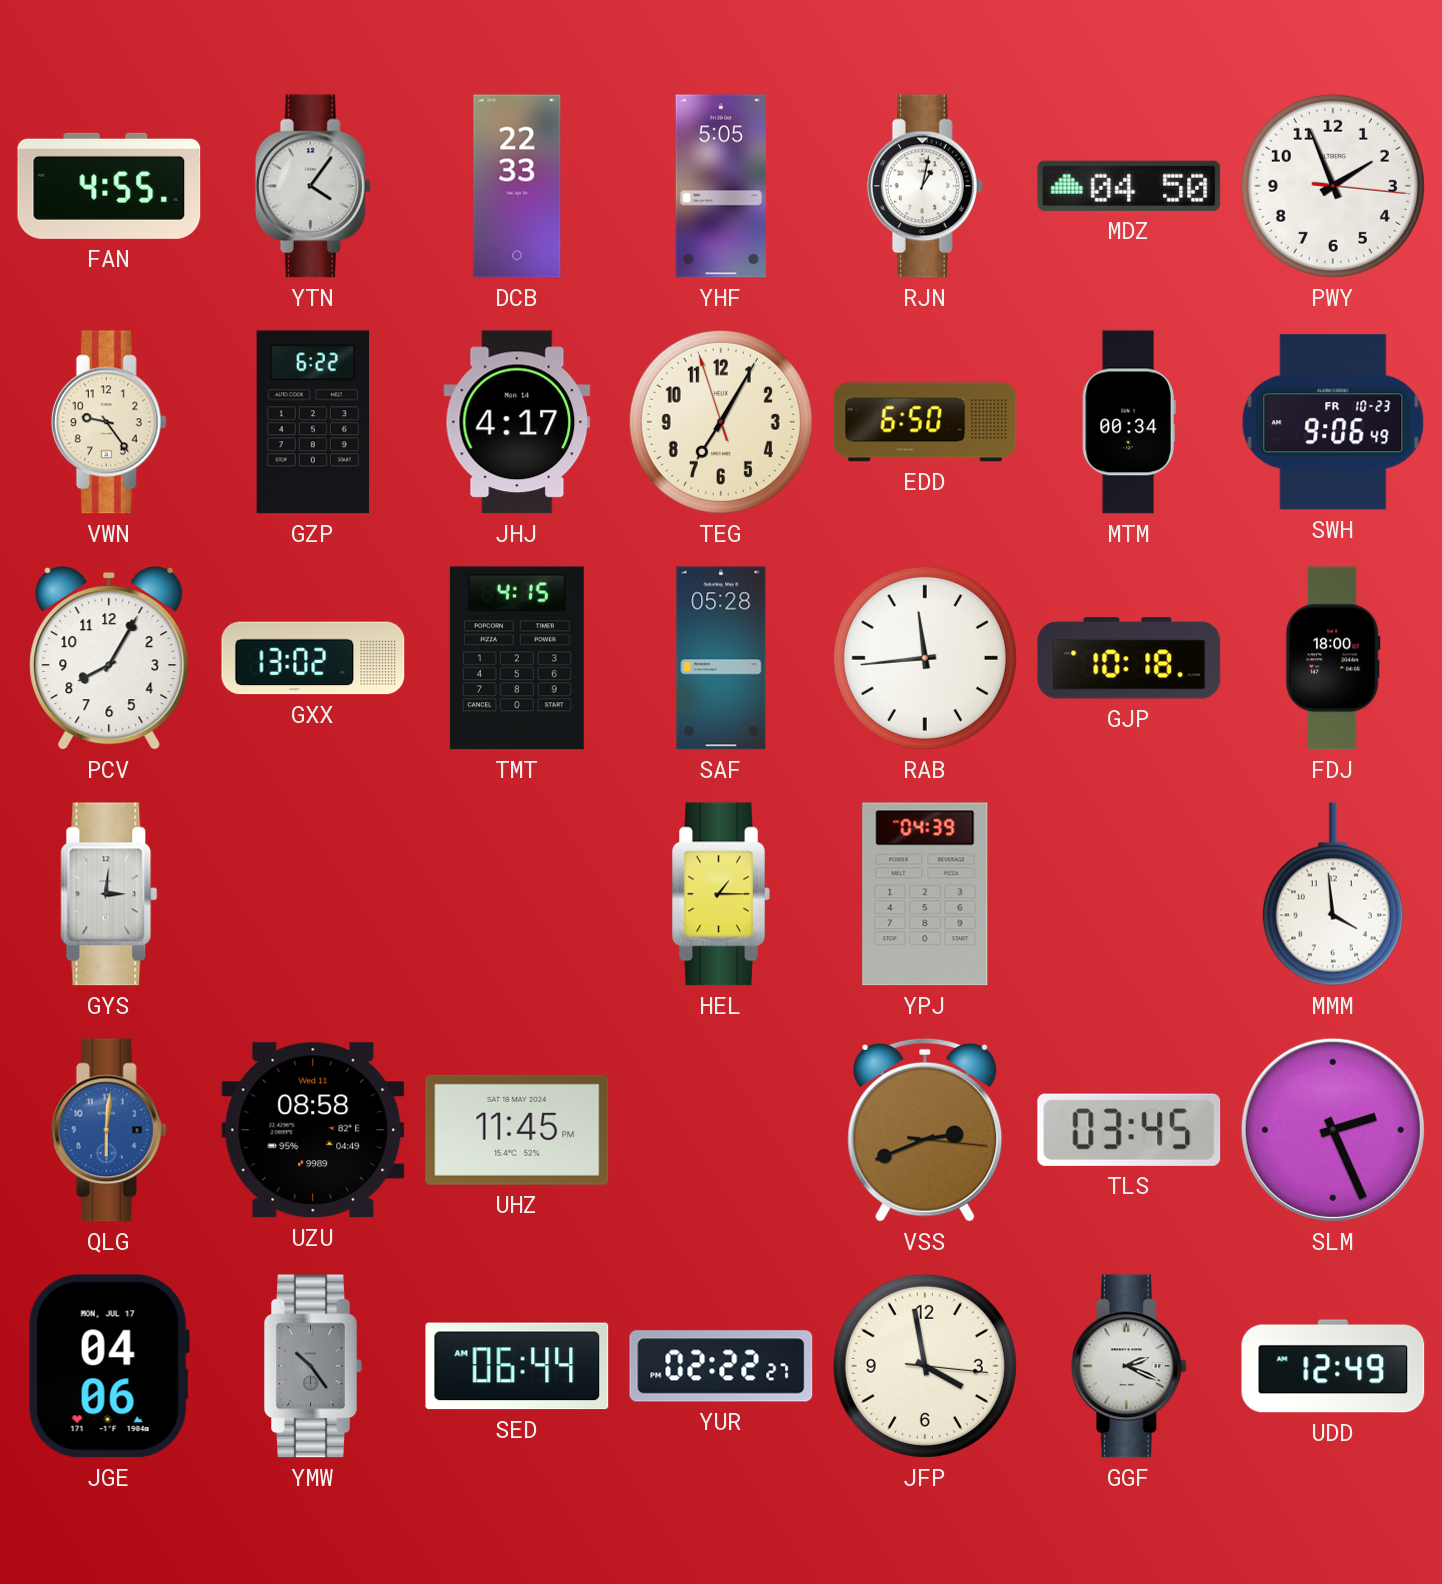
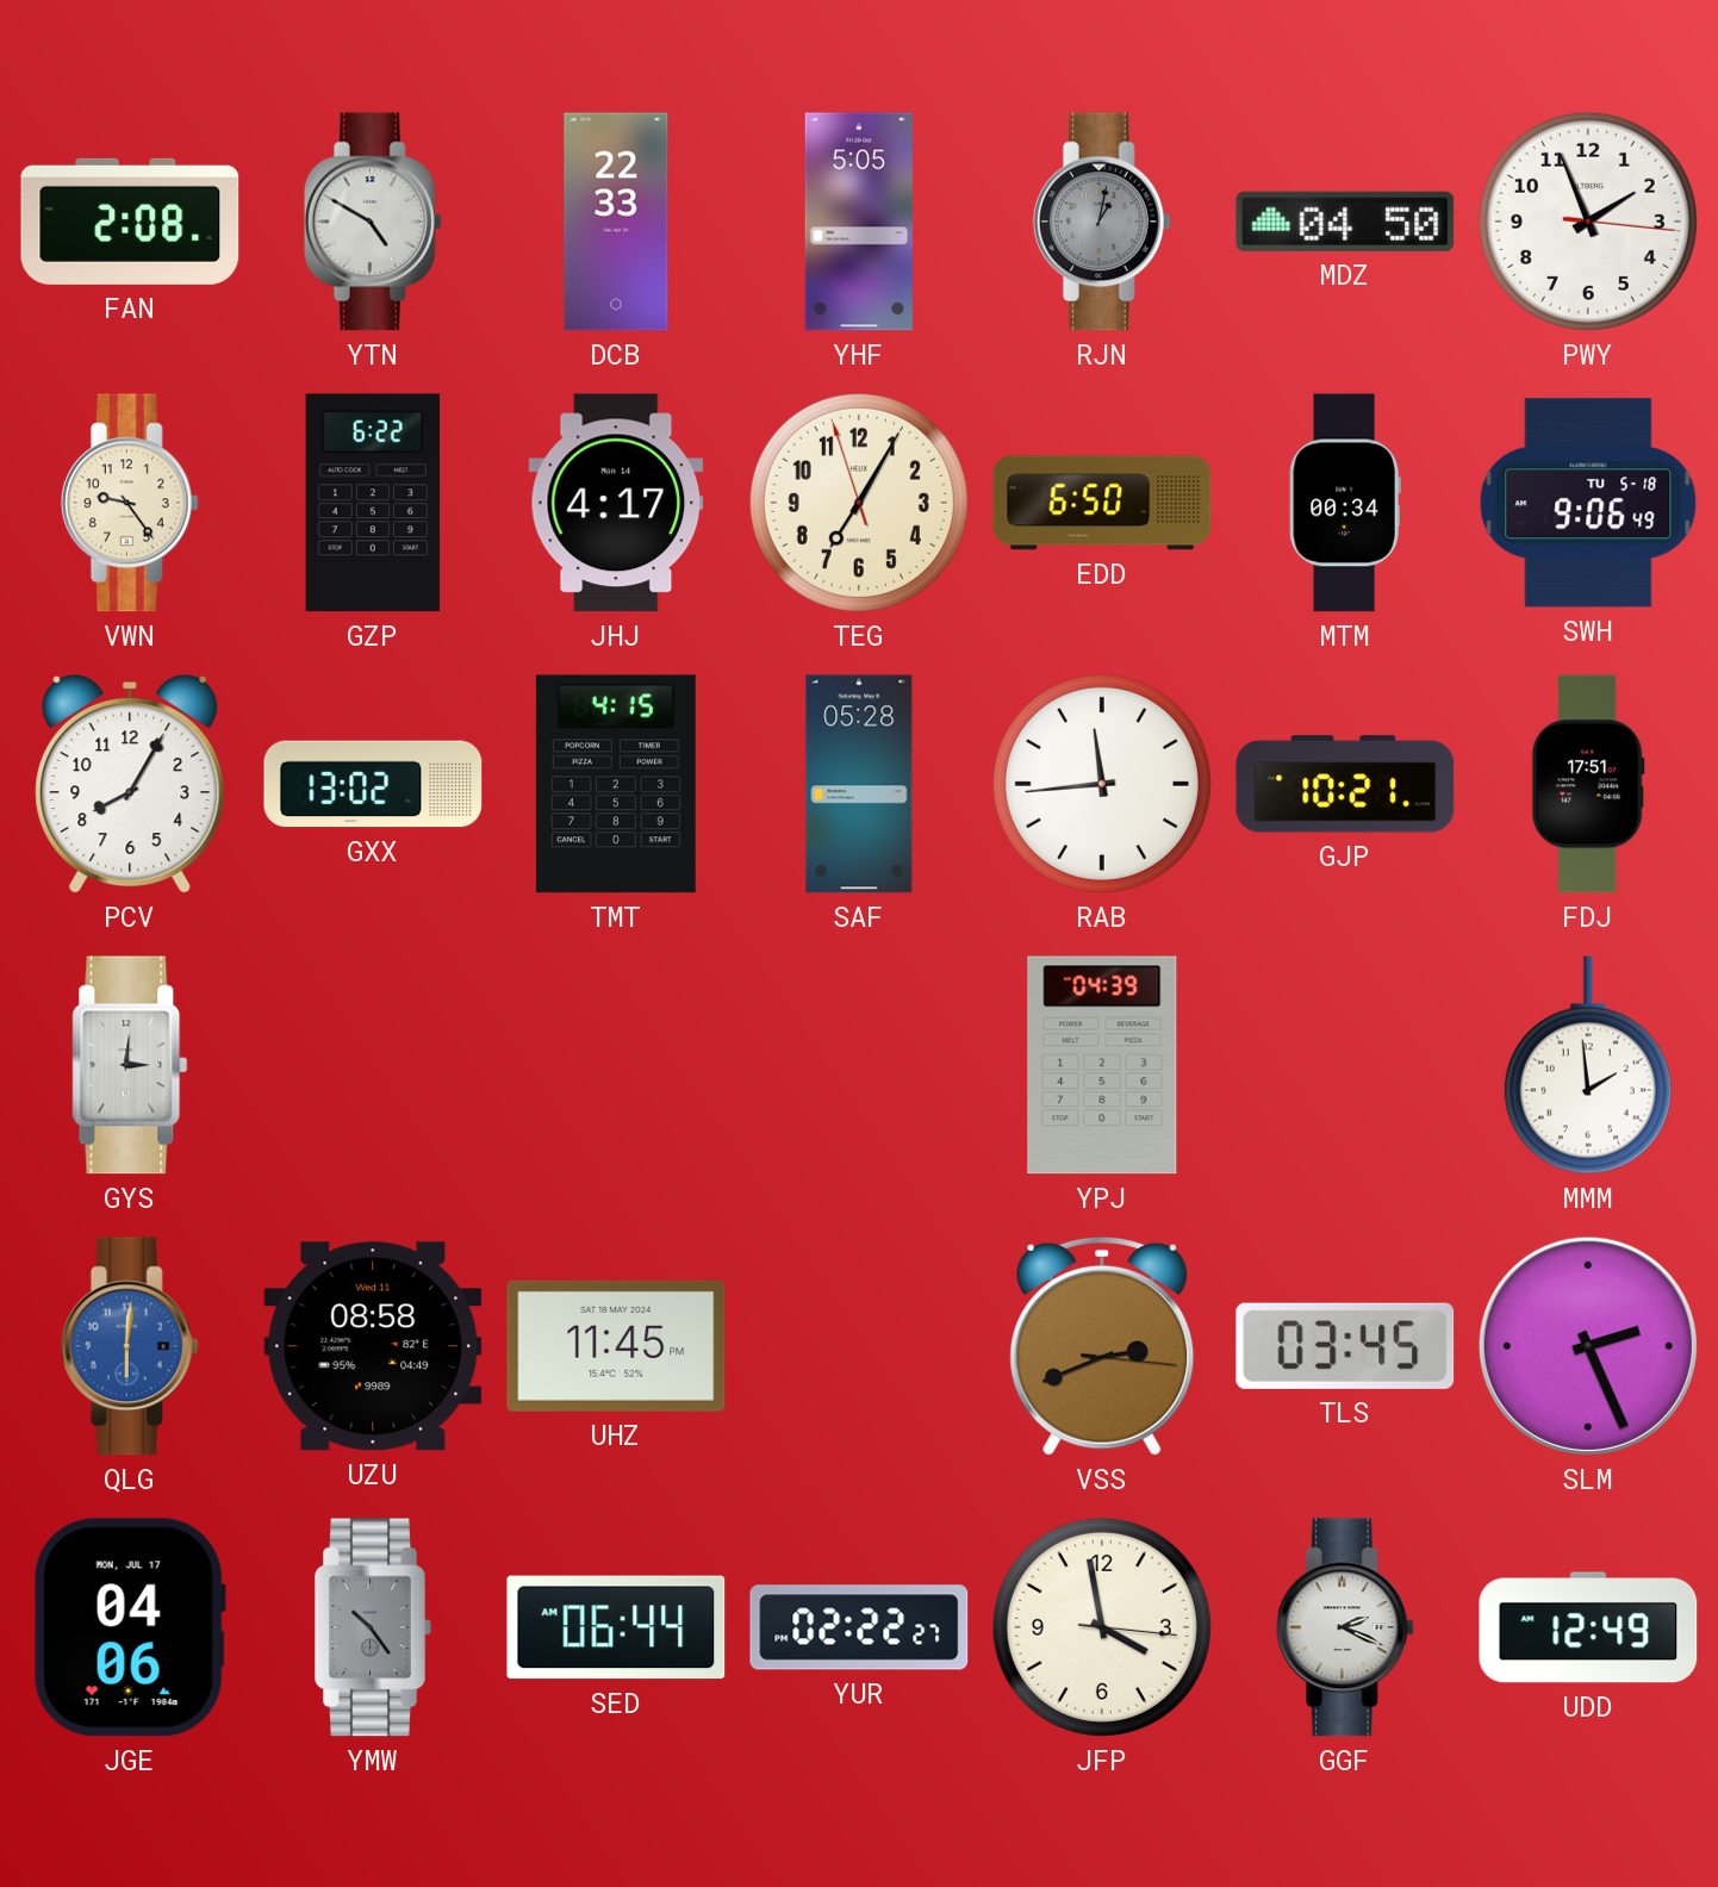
FAN: 4:55 -> 2:08 (130, 222)
YTN: 4:06 -> 4:50 (373, 222)
RJN dial: white -> grey (1102, 222)
SWH date: FR 10-23 -> TU 5-18 (1588, 503)
GJP: 10:18 -> 10:21 (1345, 784)
FDJ: 18:00 -> 17:51 (1588, 784)
HEL: 1:15 -> none (721, 894)
MMM: 3:59 -> 1:59 (1588, 1065)
